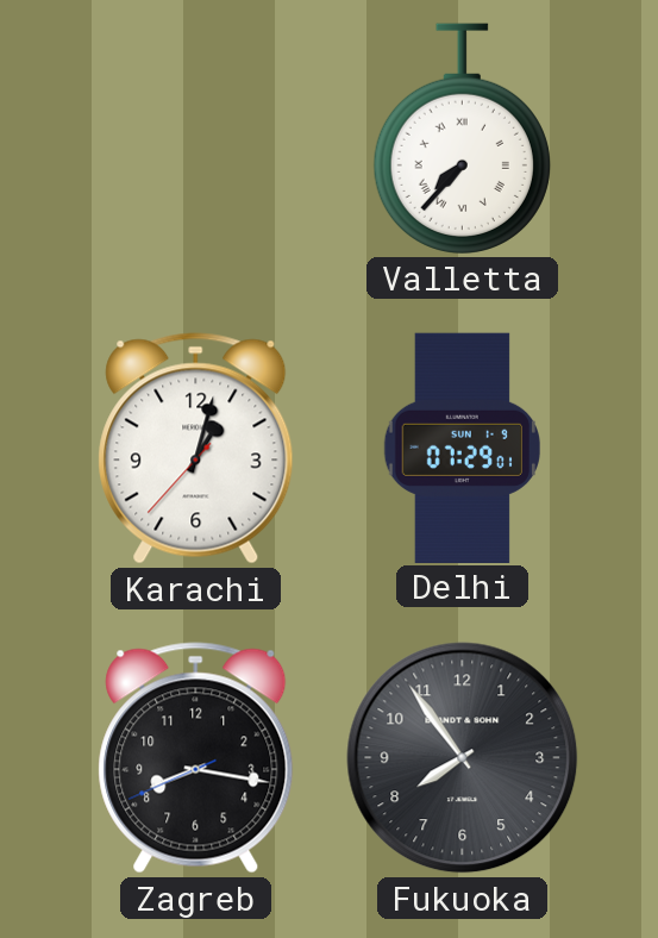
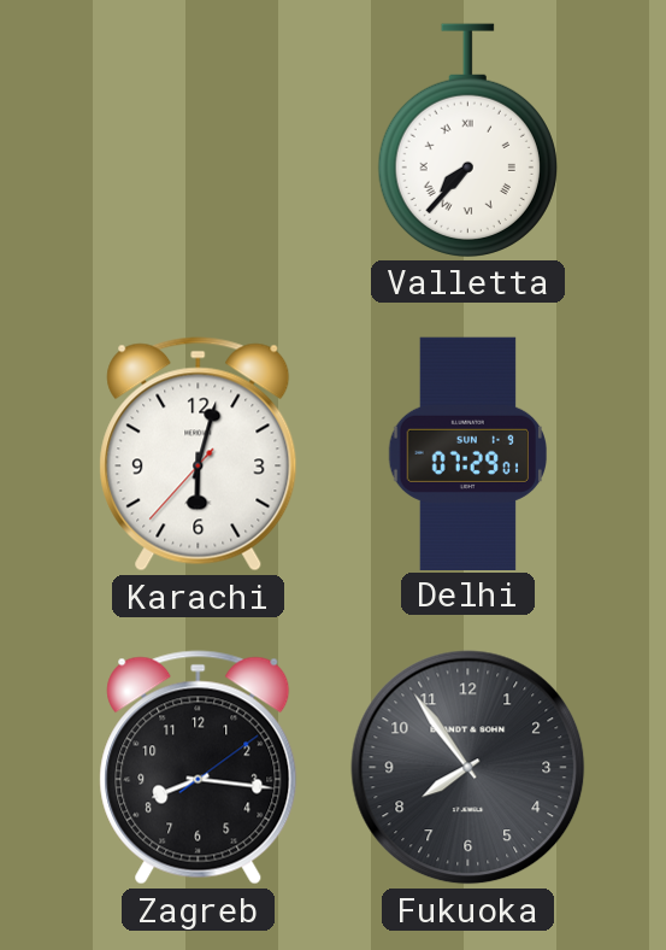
Karachi: 1:02 -> 6:02 (199, 455)
Zagreb: 8:16:41 -> 8:16:09 (199, 768)
